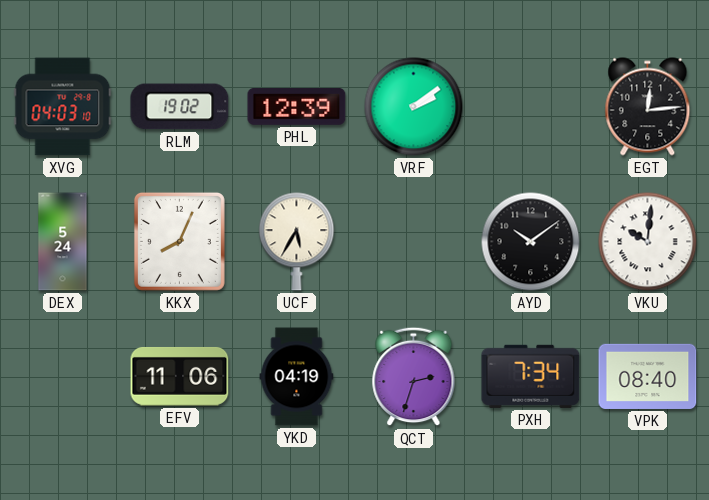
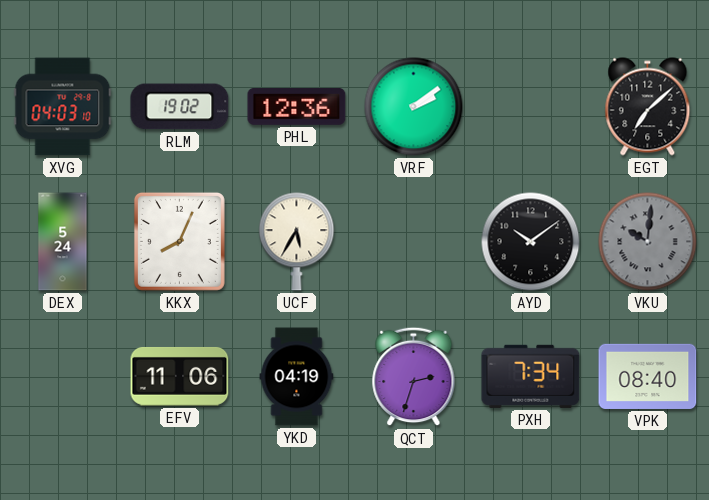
PHL: 12:39 -> 12:36 (297, 106)
EGT: 12:14 -> 7:08 (648, 107)
VKU dial: white -> grey (648, 242)
